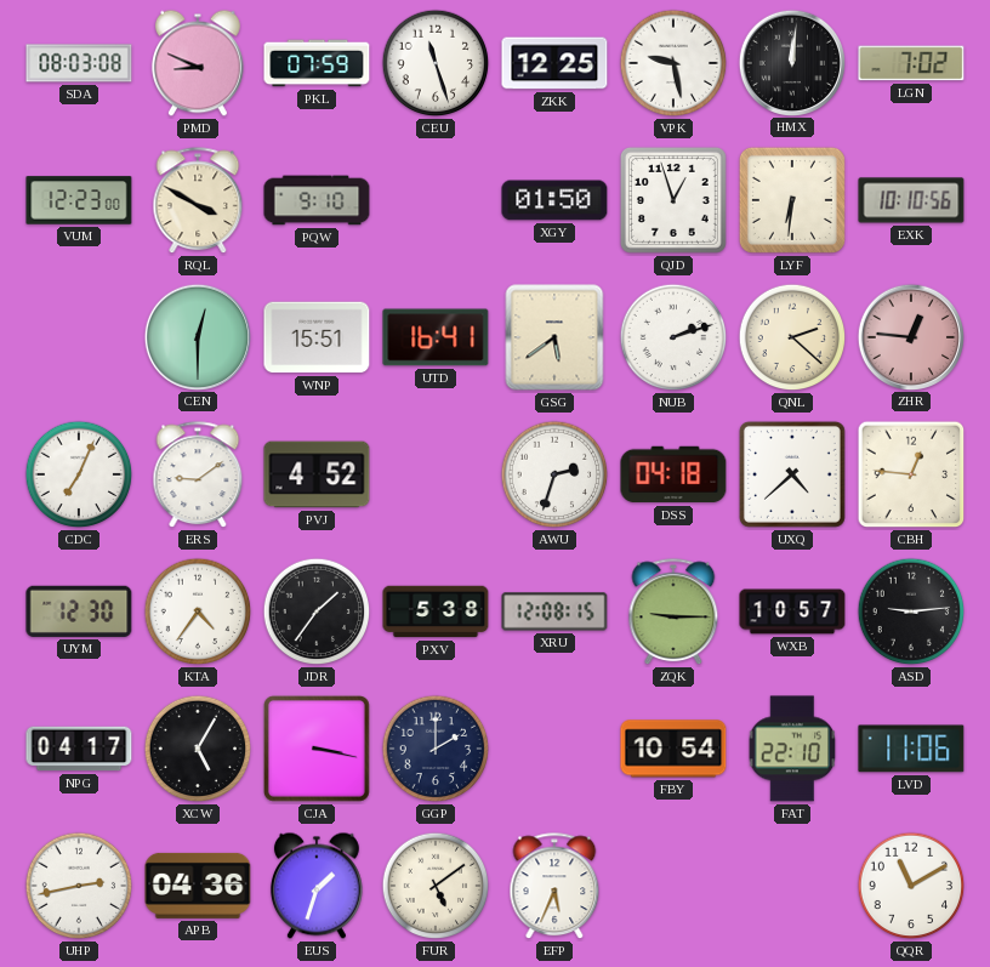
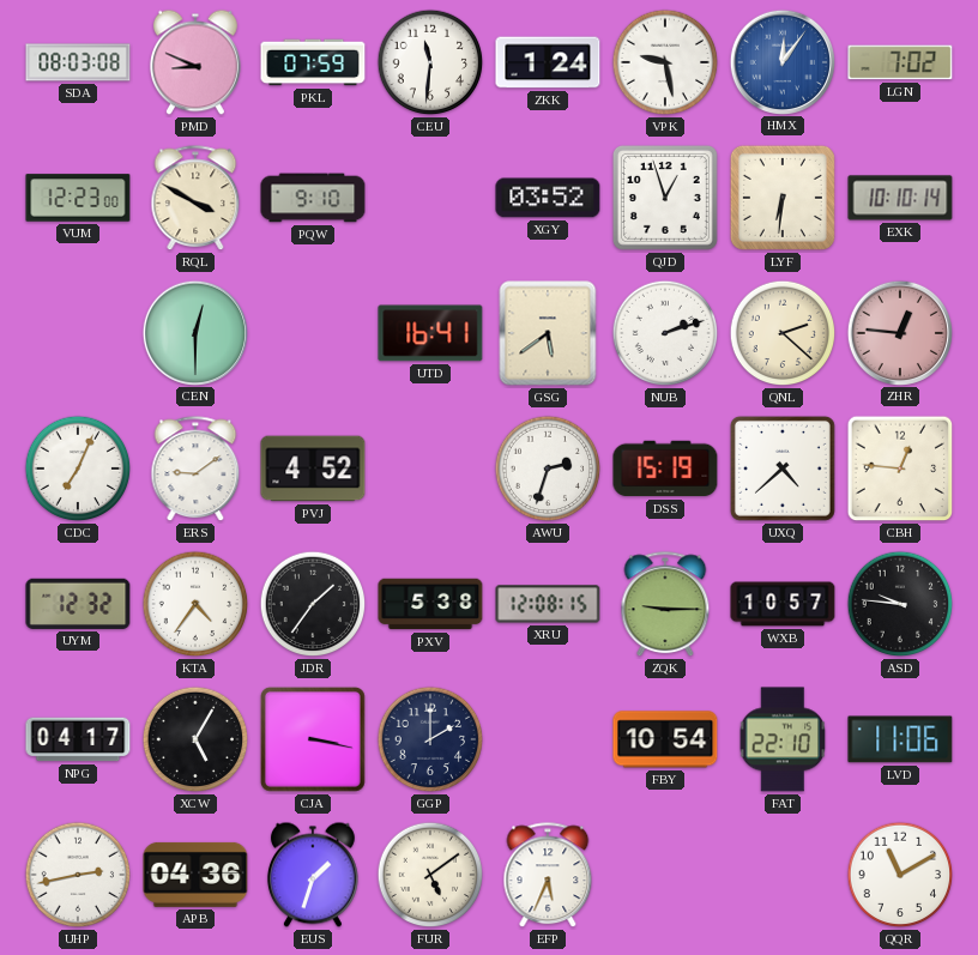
CEU: 11:27 -> 11:31 (430, 62)
ZKK: 12:25 -> 1:24 (548, 62)
HMX: 12:01 -> 12:06 (781, 61)
HMX dial: black -> blue (781, 61)
XGY: 01:50 -> 03:52 (548, 198)
EXK: 10:10:56 -> 10:10:14 (900, 198)
WNP: 15:51 -> none (317, 337)
DSS: 04:18 -> 15:19 (665, 469)
UYM: 12:30 -> 12:32 (78, 604)
ASD: 9:14 -> 9:46 (900, 604)
